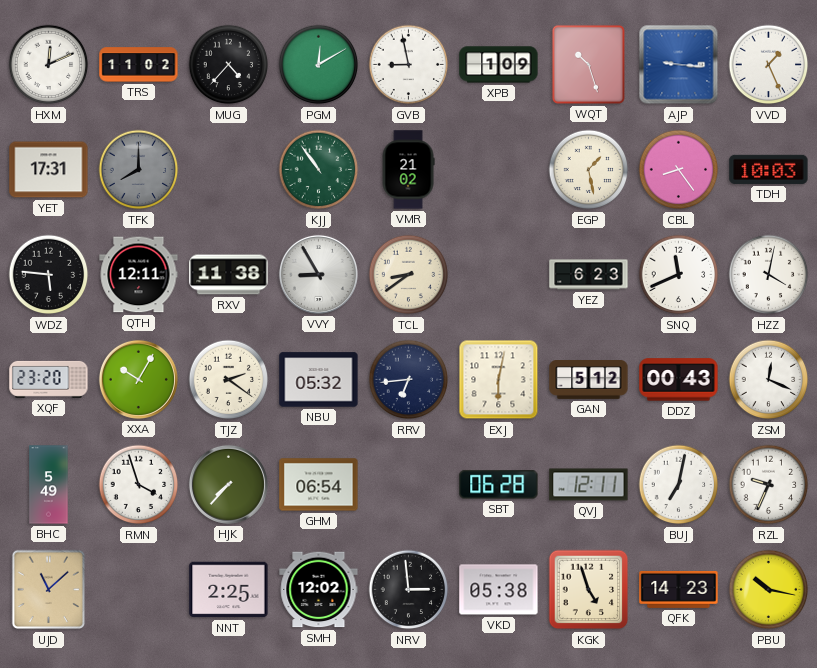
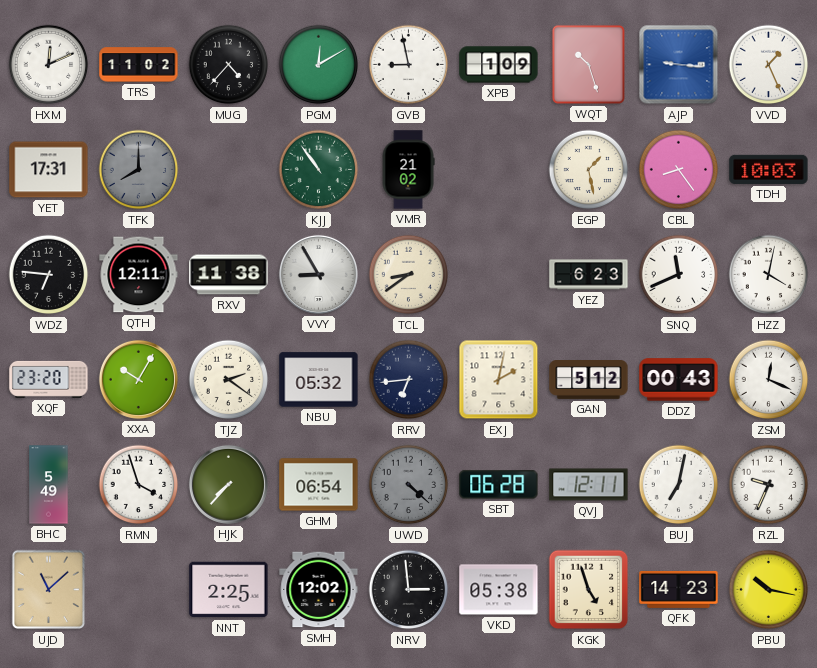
WDZ: 5:46 -> 6:46 (49, 275)
EXJ: 6:02 -> 2:02 (499, 380)
UWD: none -> 4:22 (409, 485)
